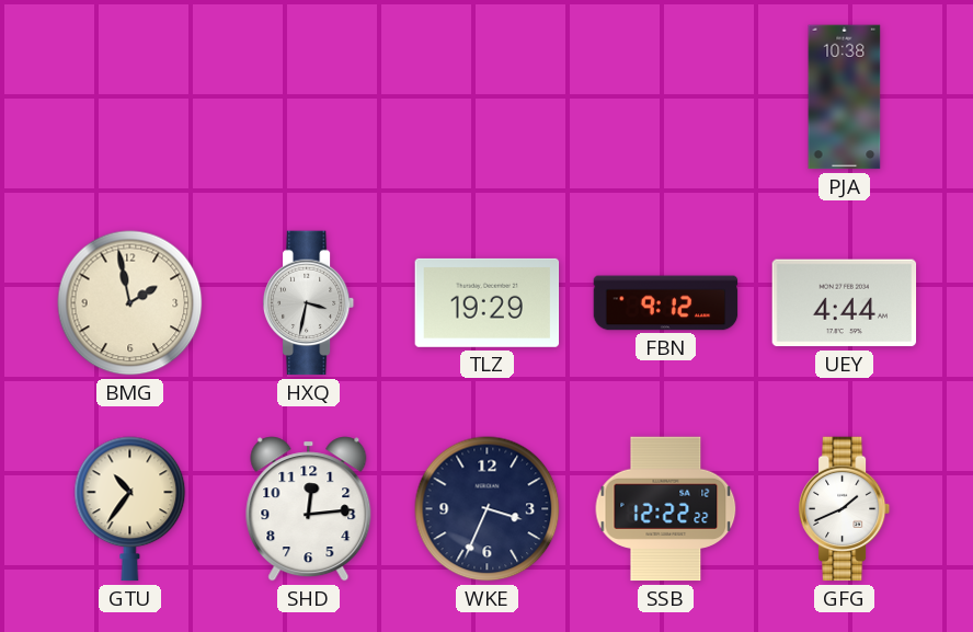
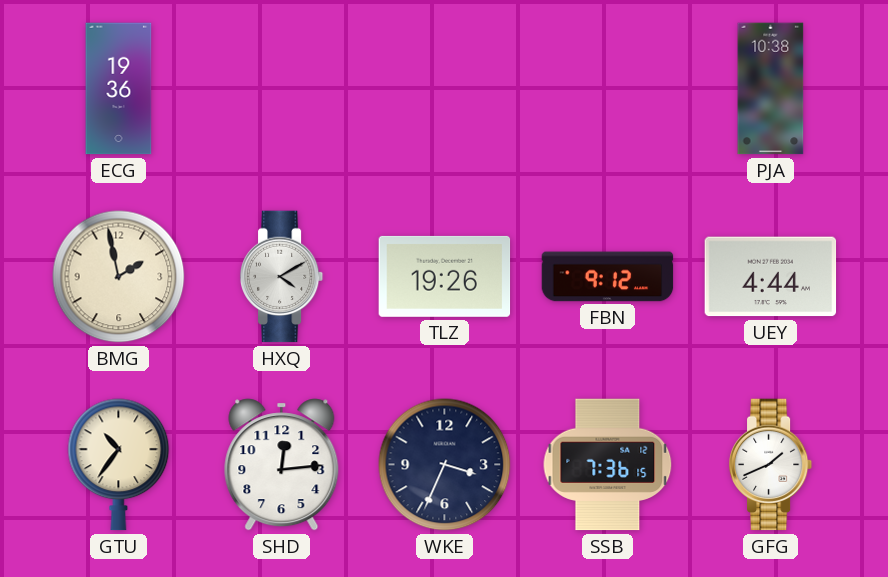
ECG: none -> 19:36 (119, 89)
HXQ: 3:32 -> 4:10 (282, 277)
TLZ: 19:29 -> 19:26 (445, 276)
SSB: 12:22 -> 7:36 (608, 465)
